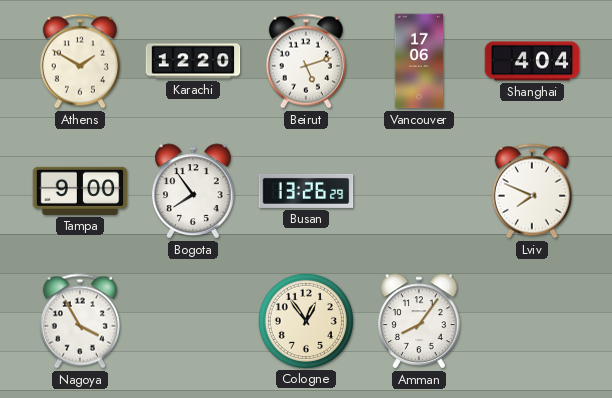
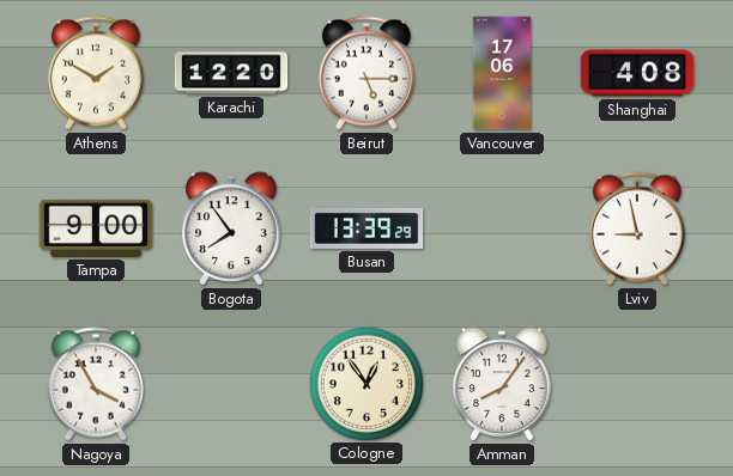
Beirut: 5:12 -> 5:15 (366, 73)
Shanghai: 4:04 -> 4:08 (637, 73)
Busan: 13:26 -> 13:39 (366, 228)
Lviv: 7:49 -> 8:58 (637, 228)
